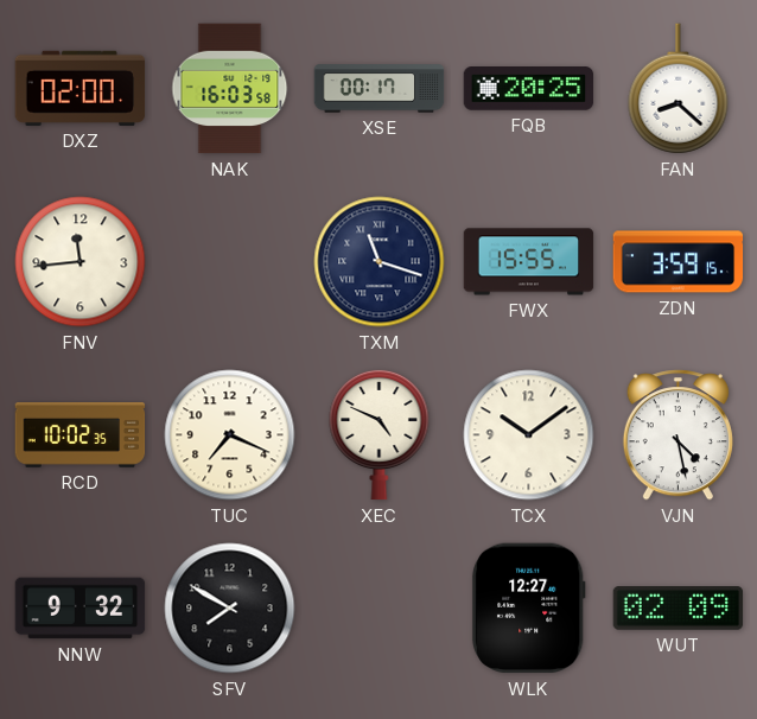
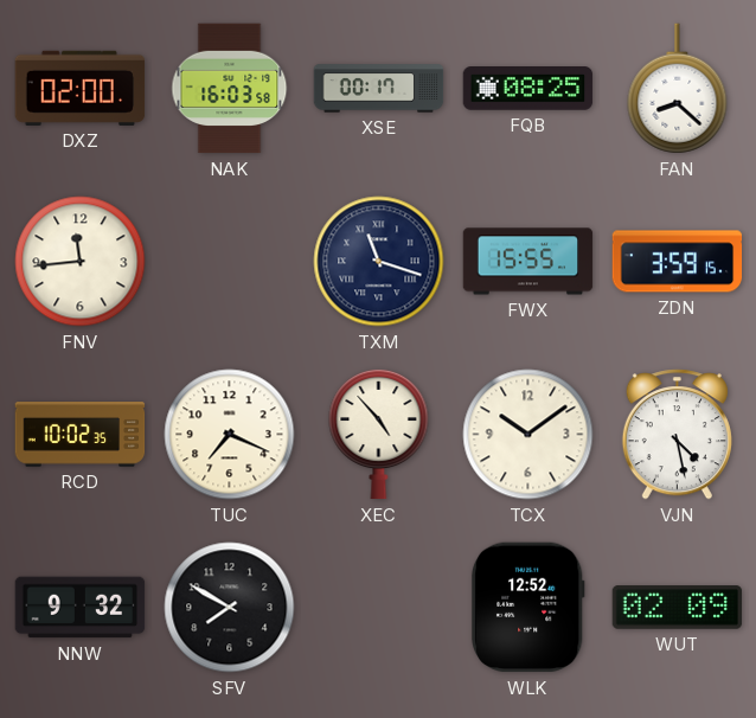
FQB: 20:25 -> 08:25 (528, 89)
XEC: 4:49 -> 4:53 (379, 434)
WLK: 12:27 -> 12:52 (527, 608)
